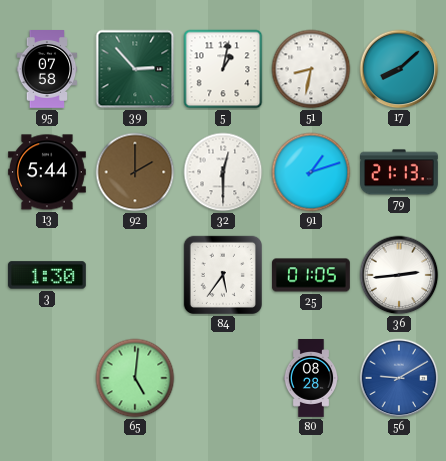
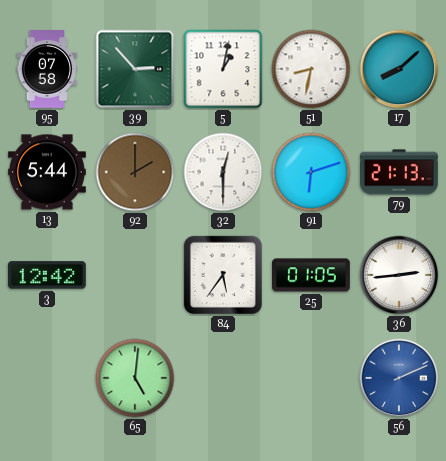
91: 1:12 -> 6:12 (311, 172)
3: 1:30 -> 12:42 (47, 275)
80: 08:28 -> none (311, 378)
56: 9:10 -> 2:11 (399, 378)
